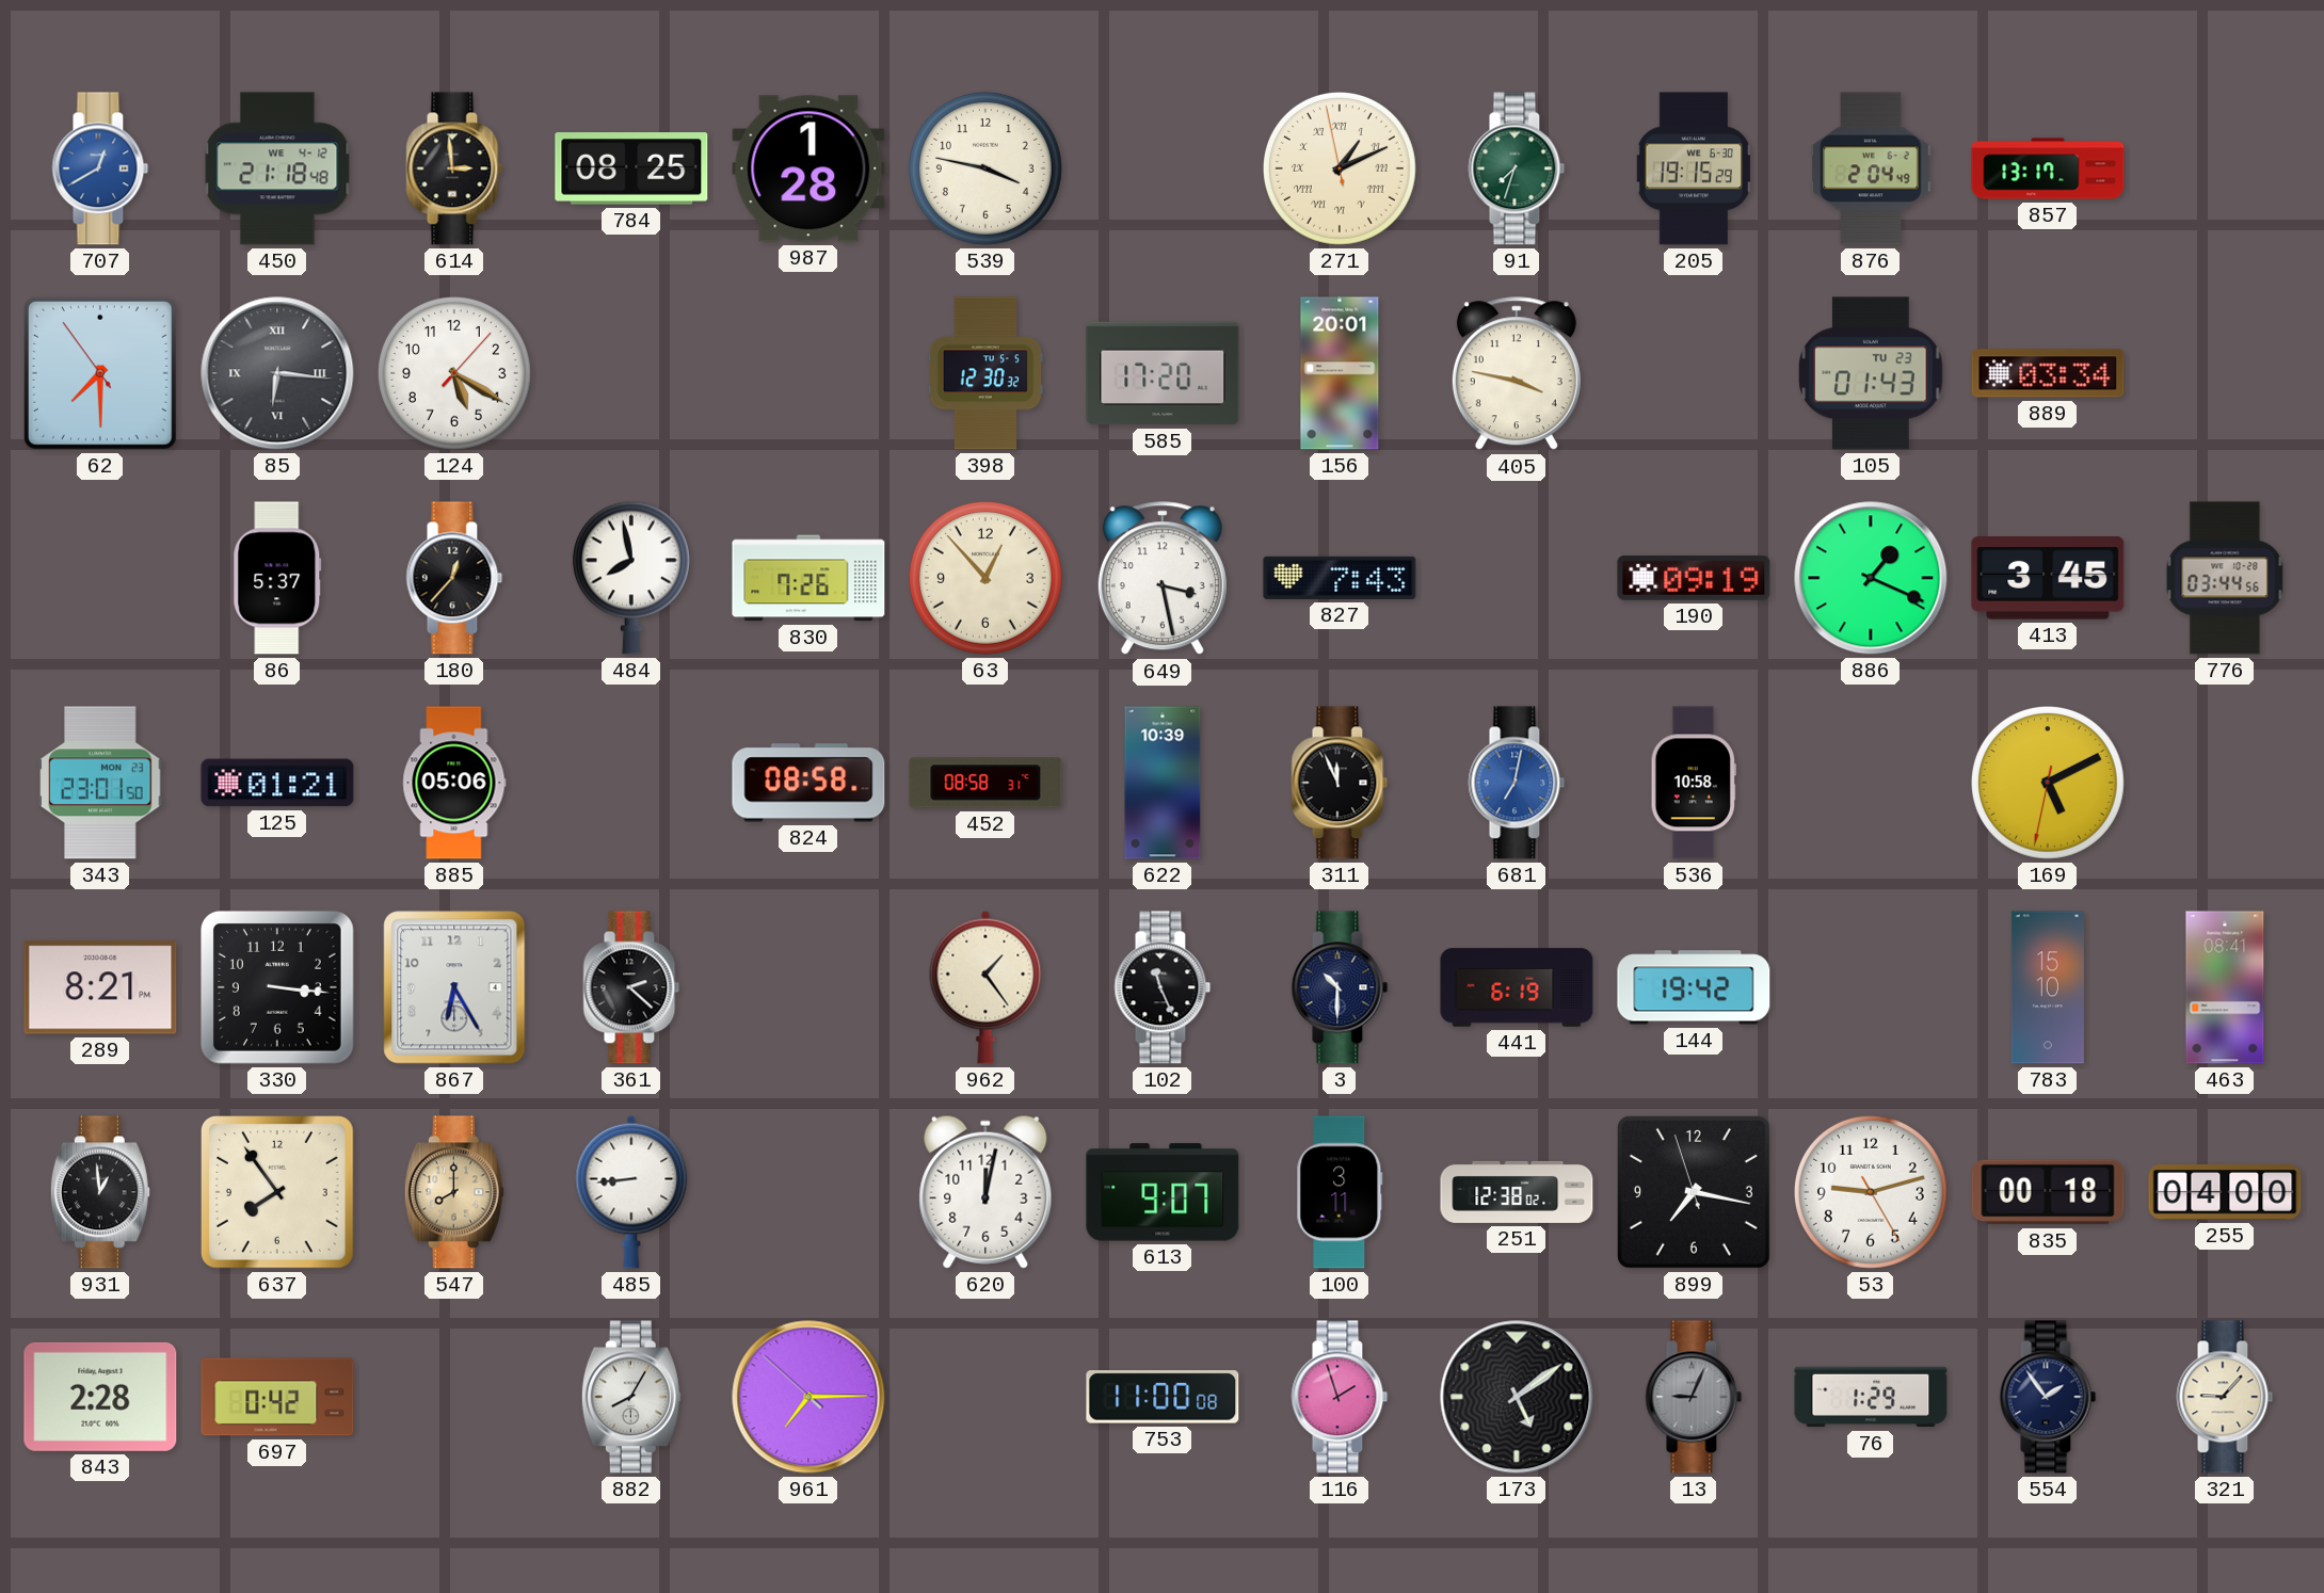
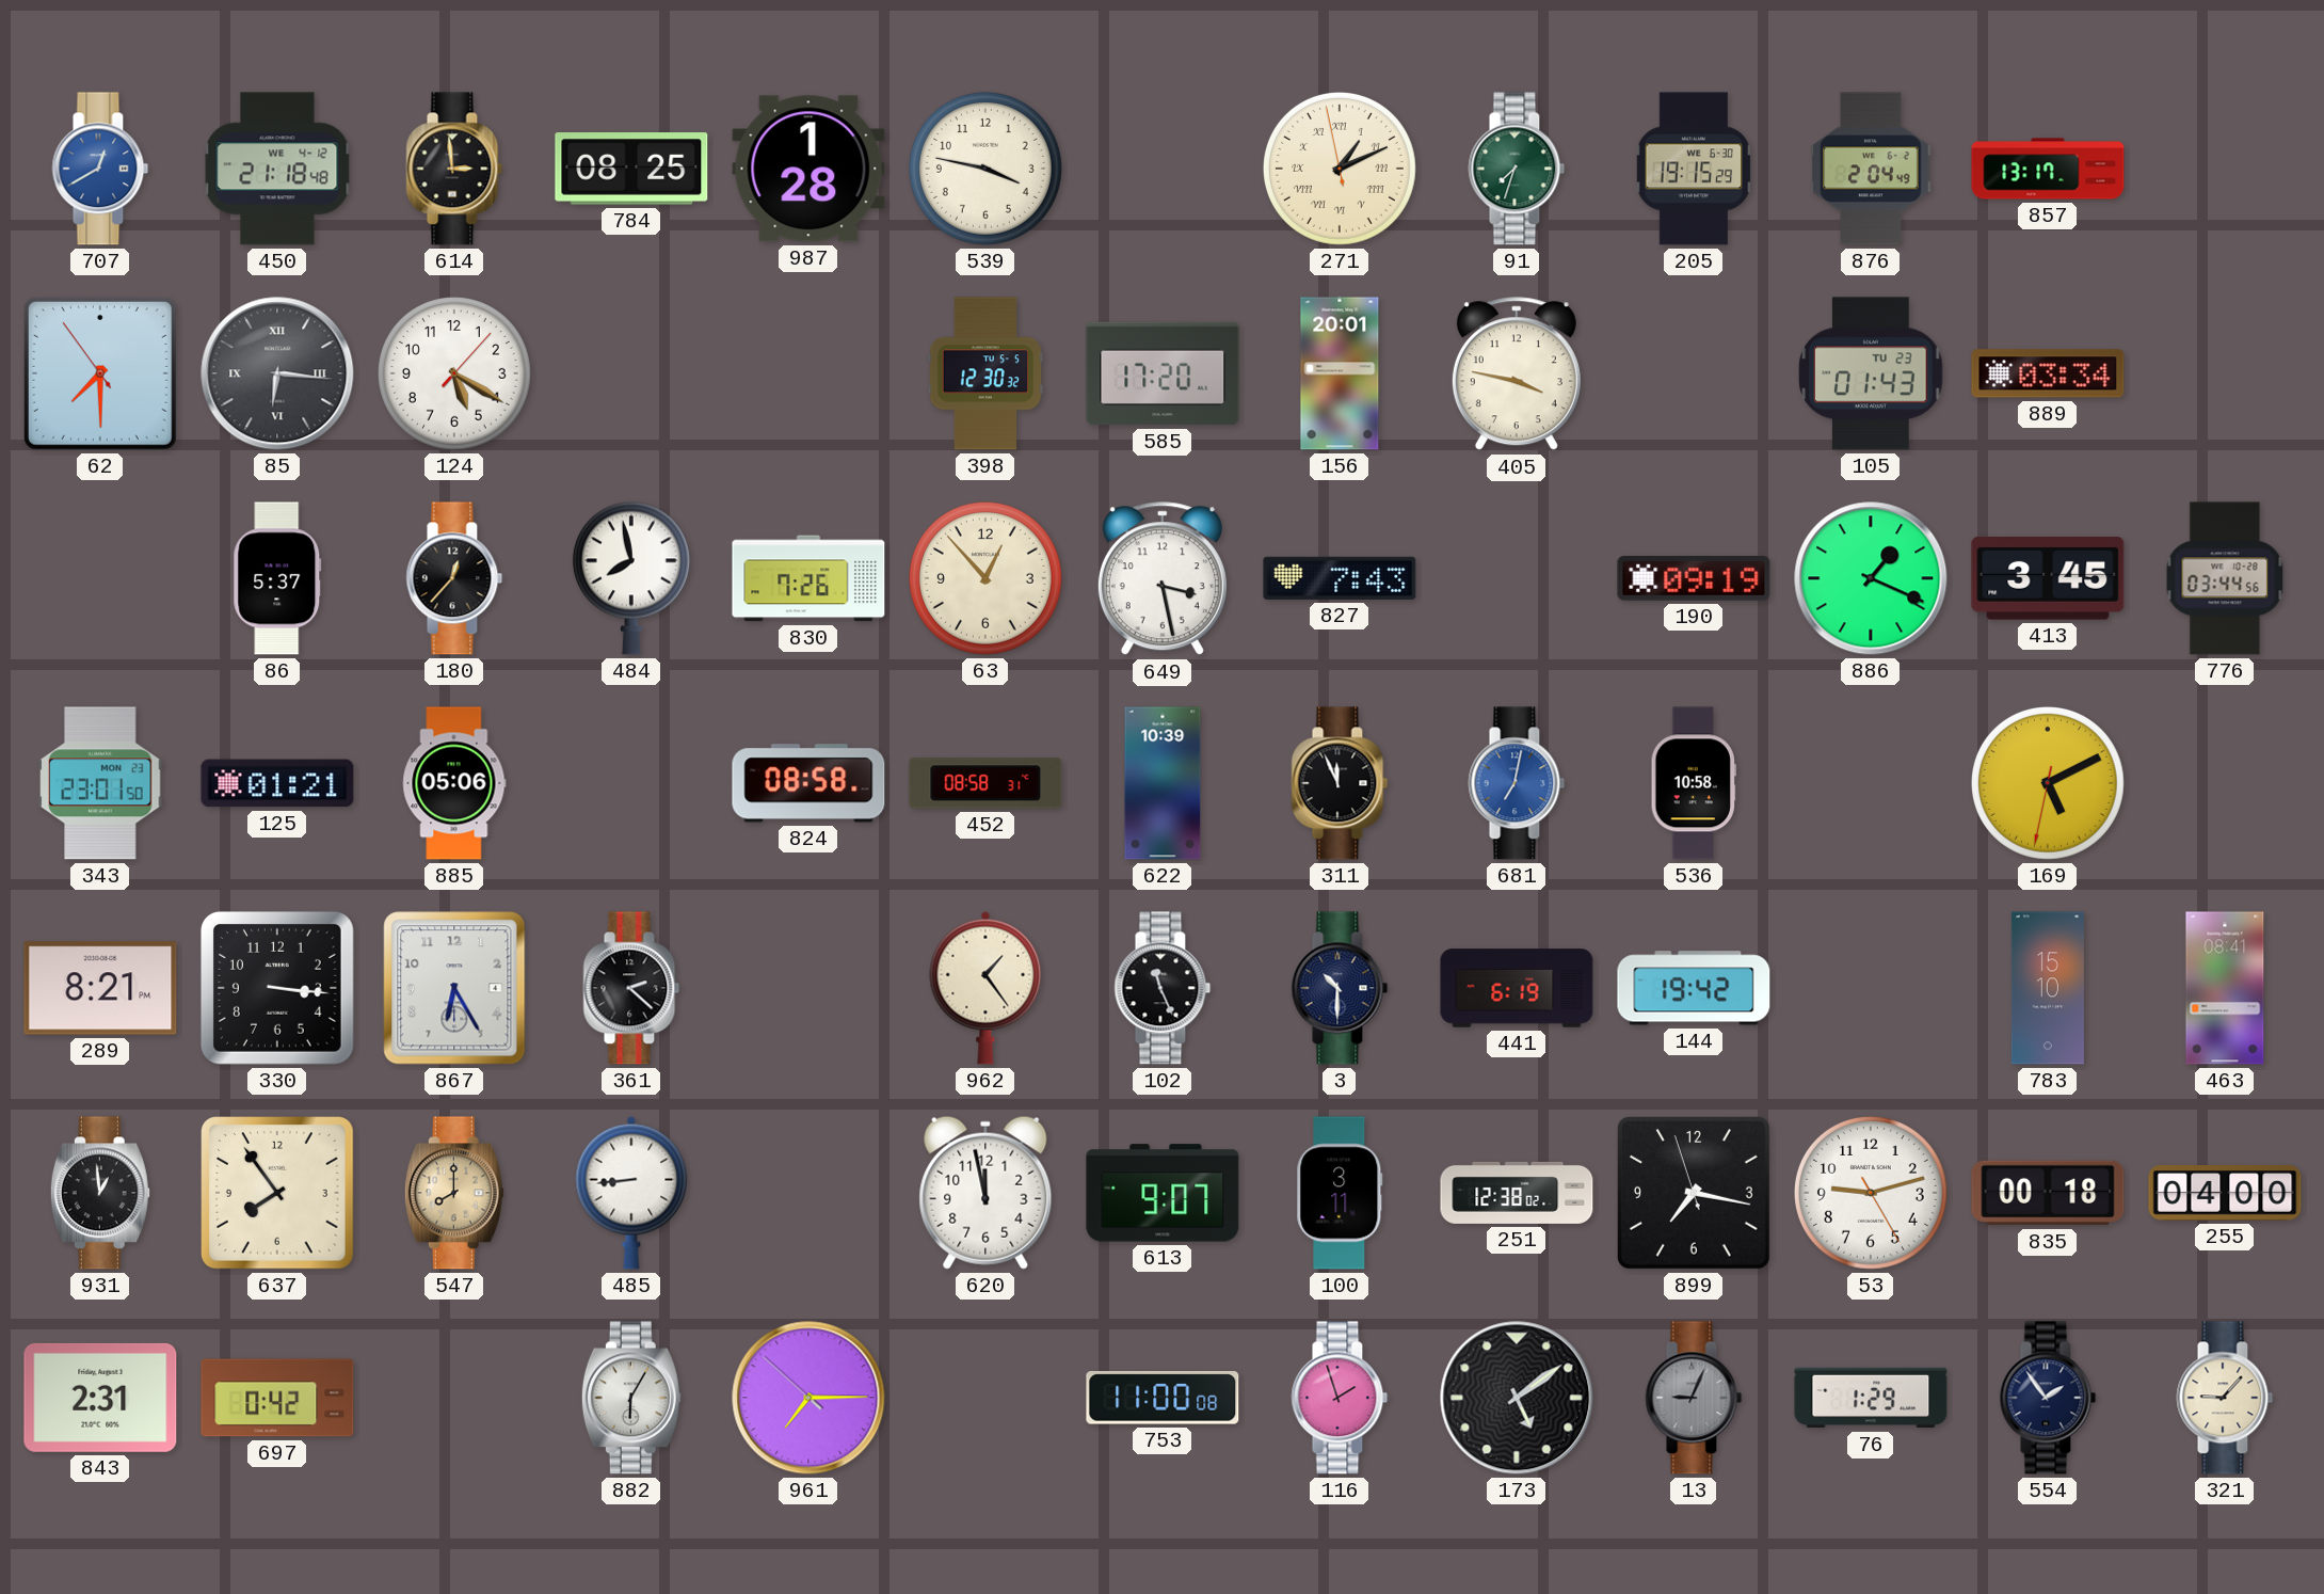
620: 12:02 -> 11:58 (985, 1193)
843: 2:28 -> 2:31 (100, 1398)
882: 8:05 -> 6:05 (631, 1398)
